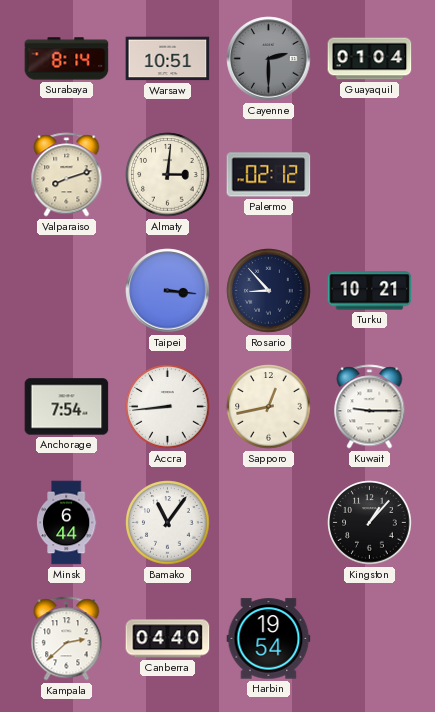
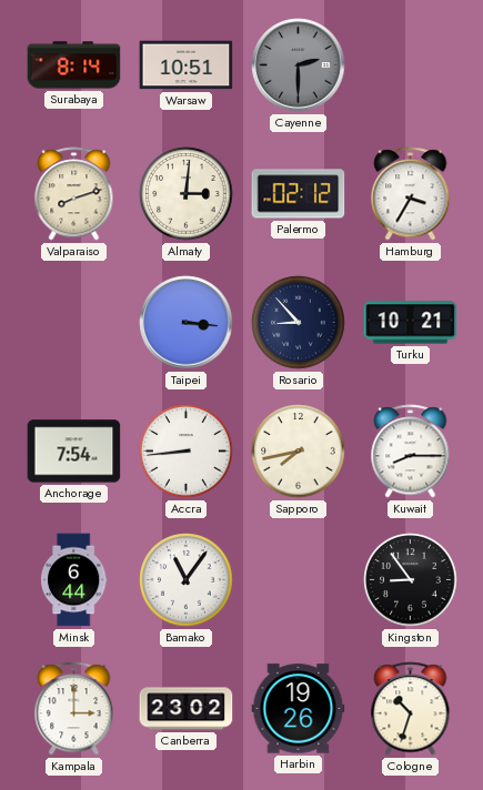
Guayaquil: 01:04 -> none (370, 59)
Hamburg: none -> 3:35 (411, 194)
Sapporo: 12:43 -> 7:43 (299, 452)
Kuwait: 9:15 -> 8:15 (411, 452)
Kingston: 1:07 -> 8:54 (411, 580)
Kampala: 2:38 -> 3:00 (74, 709)
Canberra: 04:40 -> 23:02 (187, 709)
Harbin: 19:54 -> 19:26 (299, 709)
Cologne: none -> 10:33 (411, 709)
